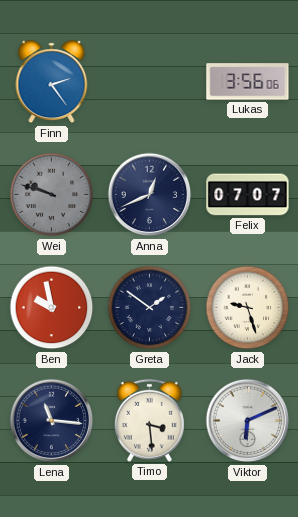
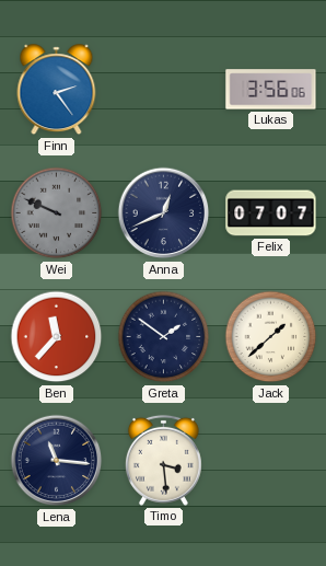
Wei: 9:48 -> 9:49 (57, 213)
Ben: 9:58 -> 11:37 (57, 337)
Jack: 9:27 -> 1:38 (271, 337)
Viktor: 6:11 -> none (248, 421)
